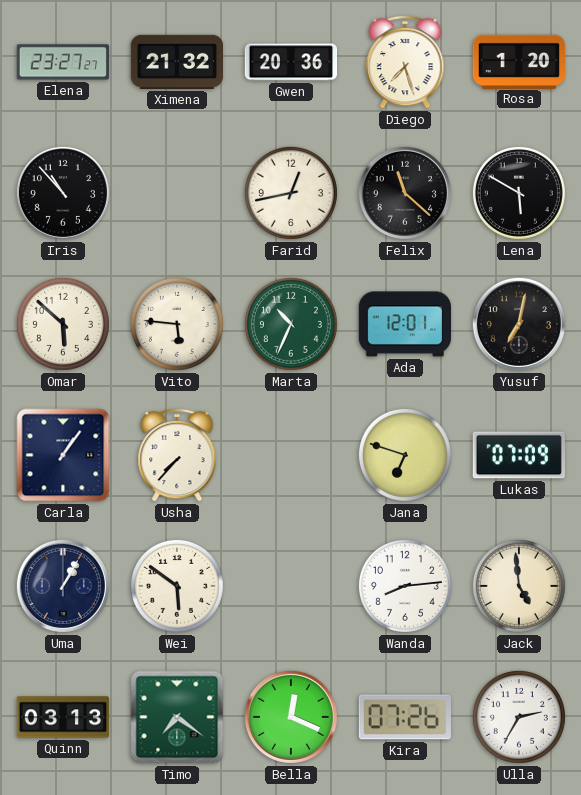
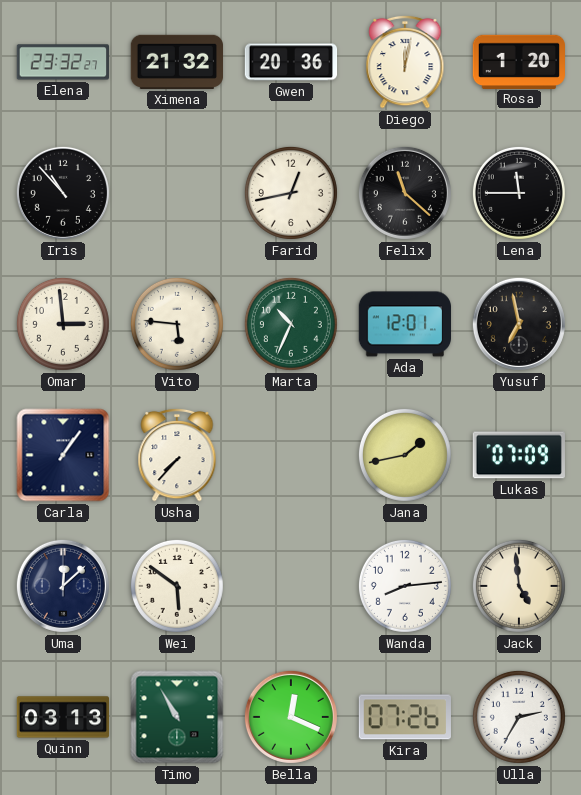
Elena: 23:27 -> 23:32 (62, 62)
Diego: 7:27 -> 12:02 (405, 62)
Lena: 5:50 -> 11:45 (519, 193)
Omar: 5:52 -> 2:59 (63, 324)
Yusuf: 7:02 -> 6:58 (519, 324)
Jana: 6:48 -> 1:43 (405, 455)
Uma: 1:05 -> 12:08 (63, 586)
Timo: 7:21 -> 10:55 (177, 717)
